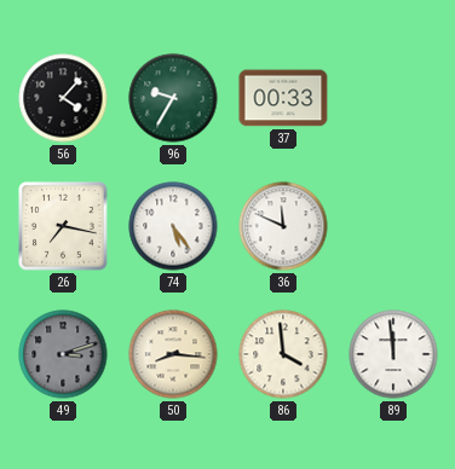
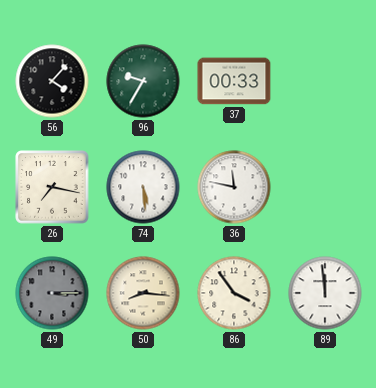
74: 5:24 -> 5:29 (143, 187)
36: 11:49 -> 11:47 (234, 187)
49: 3:12 -> 3:15 (52, 293)
86: 3:59 -> 3:54 (234, 293)
